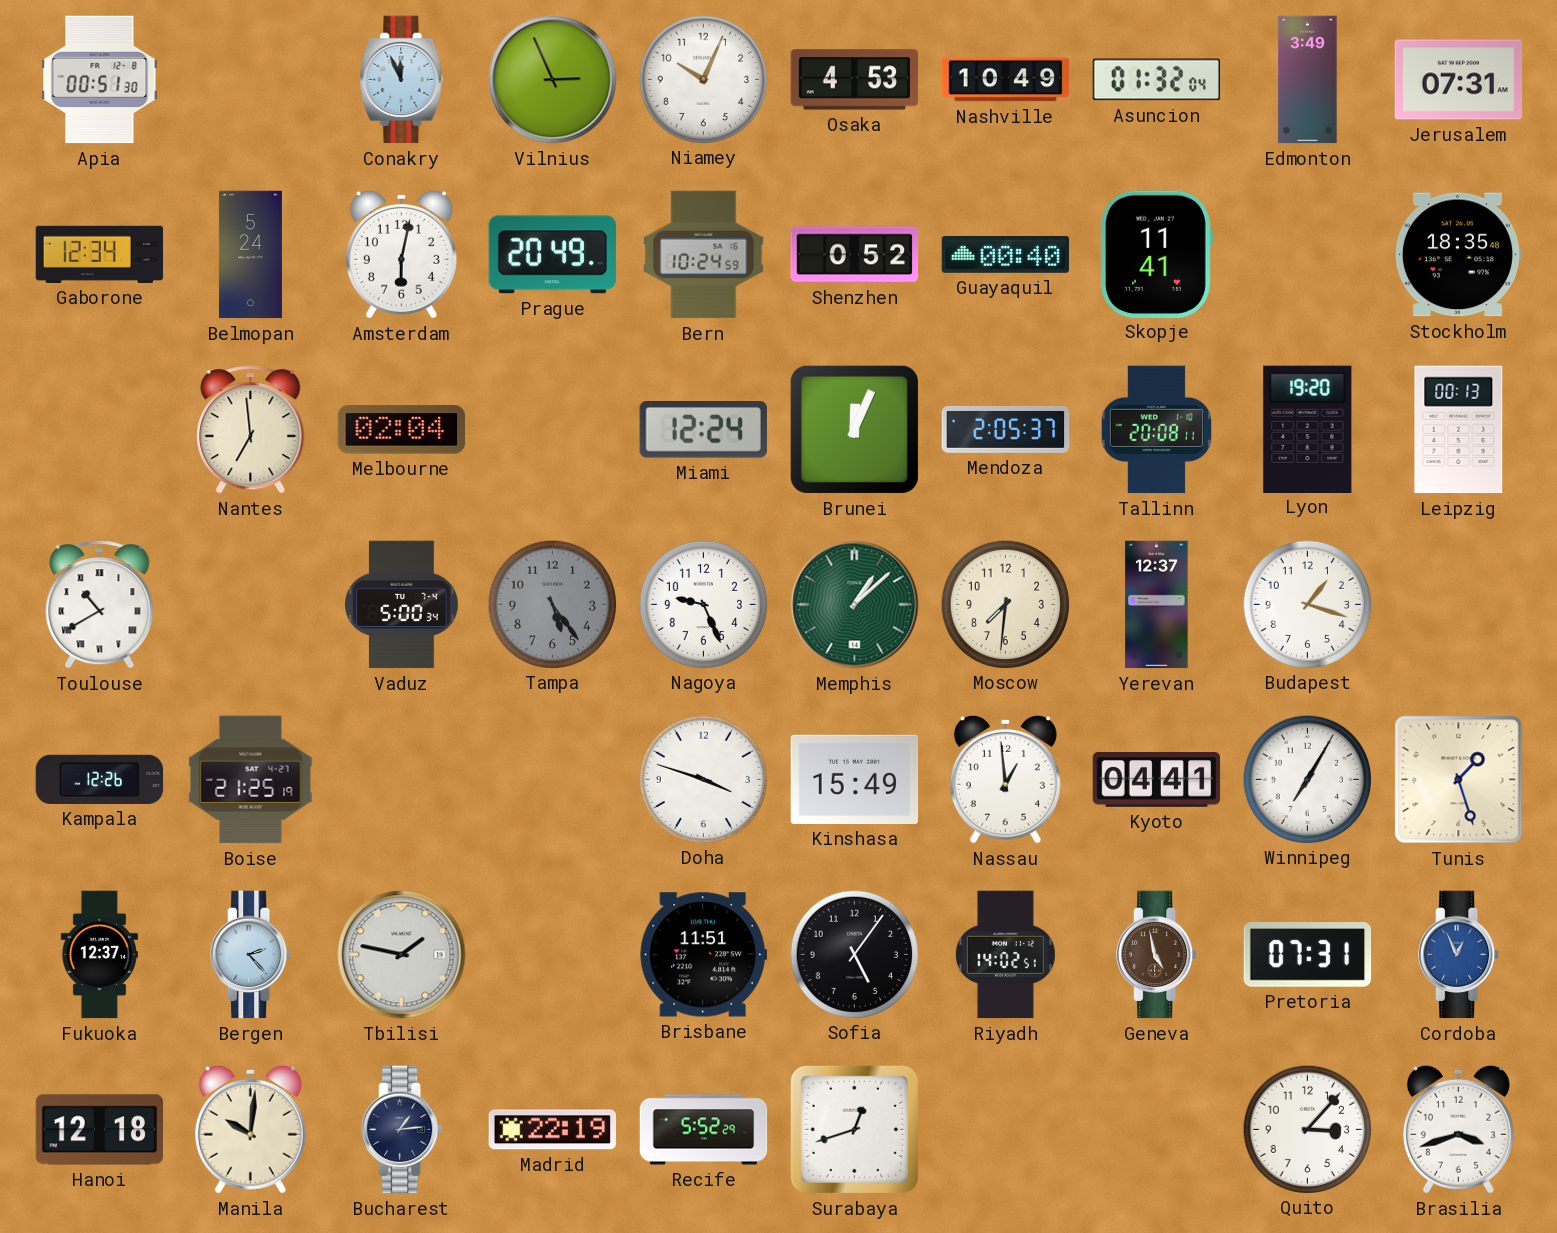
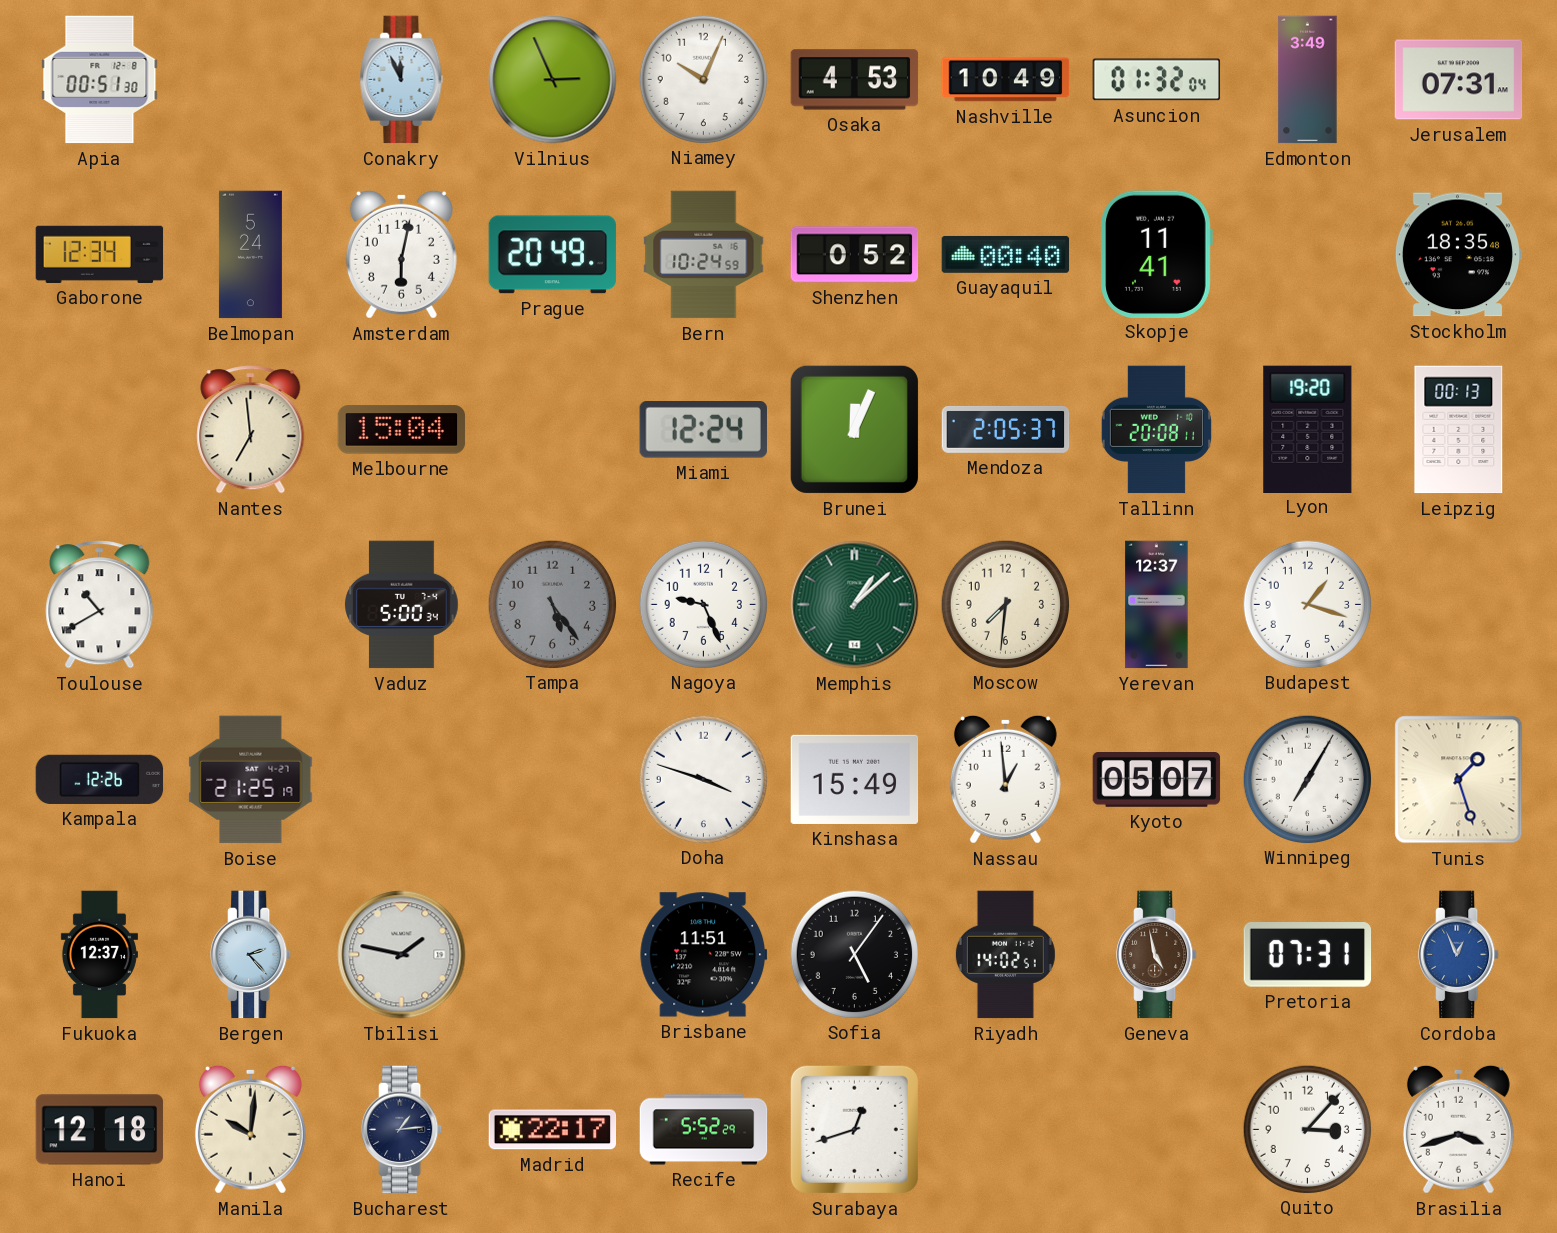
Melbourne: 02:04 -> 15:04 (402, 430)
Kyoto: 04:41 -> 05:07 (1157, 780)
Madrid: 22:19 -> 22:17 (553, 1130)
